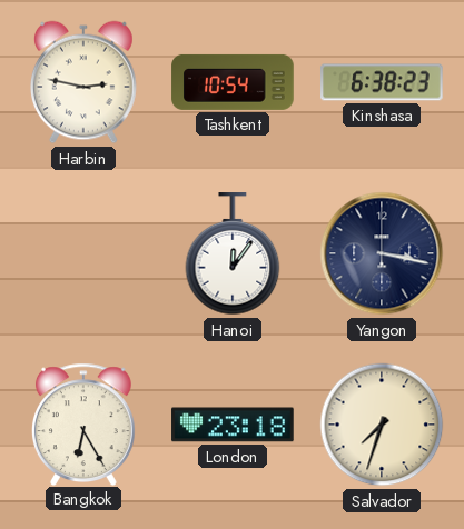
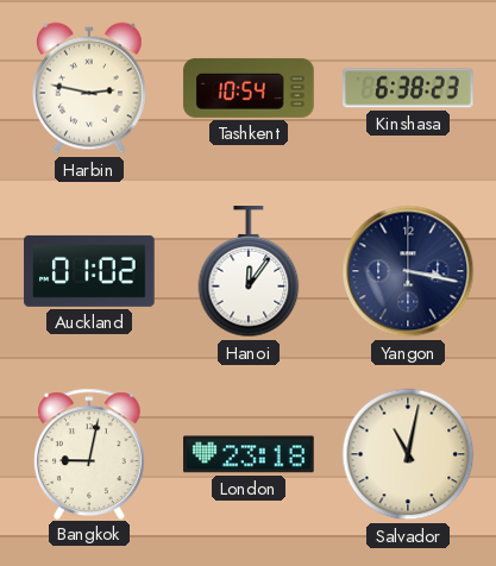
Auckland: none -> 01:02 (89, 271)
Bangkok: 6:25 -> 9:02 (89, 453)
Salvador: 7:33 -> 11:02 (408, 454)
